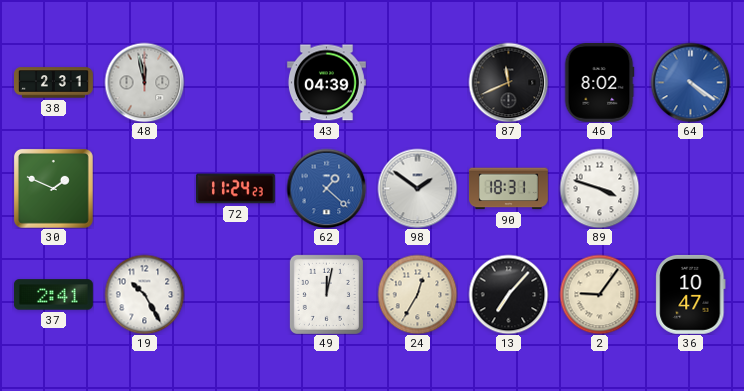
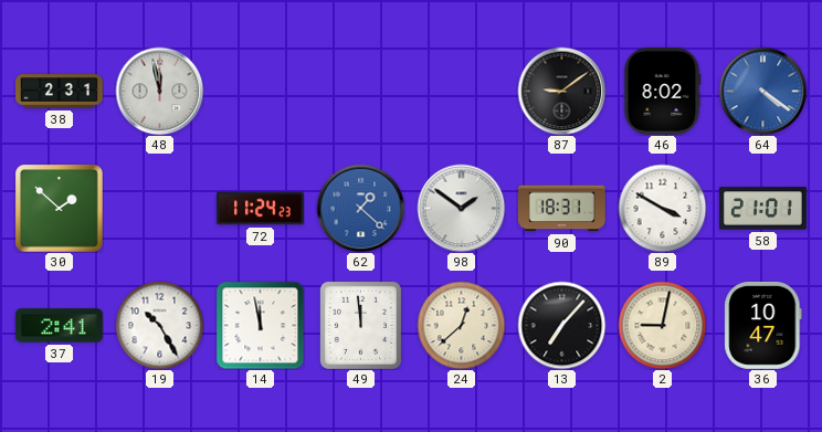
43: 04:39 -> none (326, 83)
87: 11:41 -> 9:09 (561, 91)
30: 1:49 -> 1:52 (59, 208)
89: 3:48 -> 3:50 (662, 208)
58: none -> 21:01 (762, 209)
14: none -> 11:58 (260, 325)
49: 12:02 -> 11:59 (360, 325)
24: 12:35 -> 12:38 (461, 325)
2: 9:06 -> 9:02 (662, 325)
